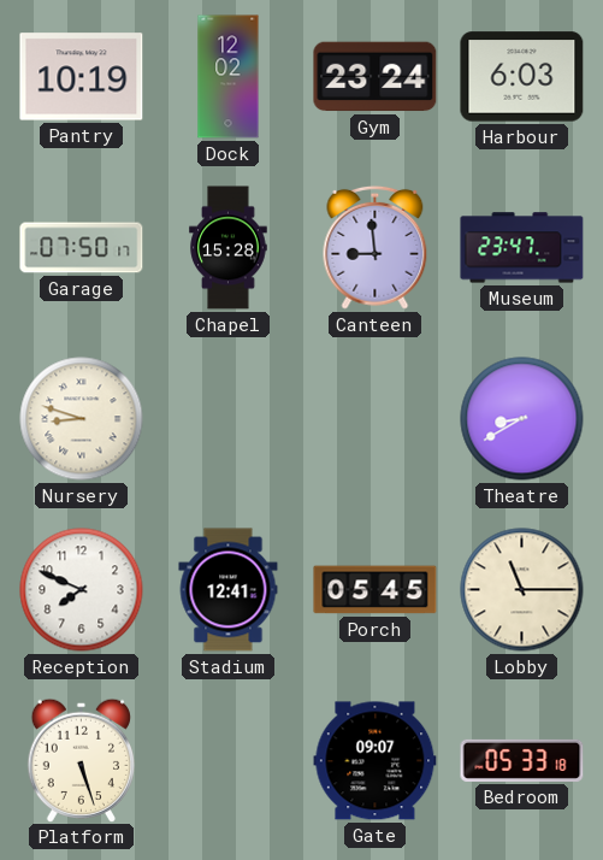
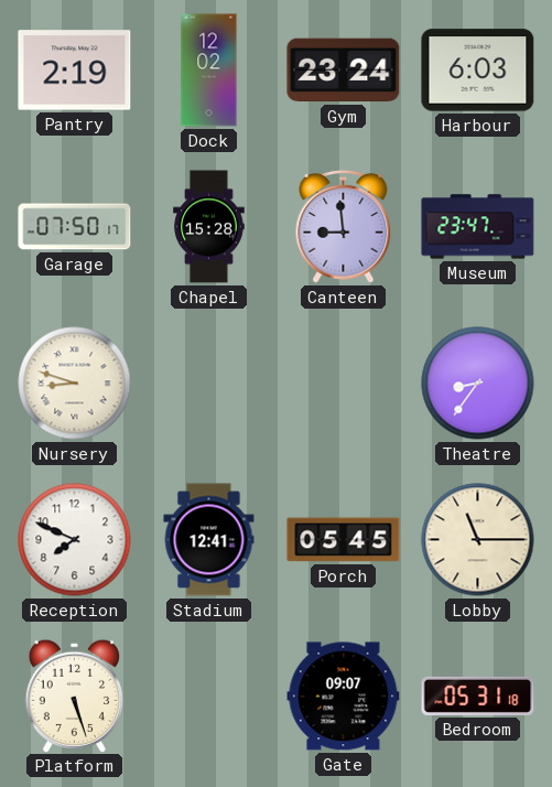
Pantry: 10:19 -> 2:19 (75, 71)
Theatre: 8:40 -> 8:36 (478, 384)
Bedroom: 05:33 -> 05:31 (478, 696)
